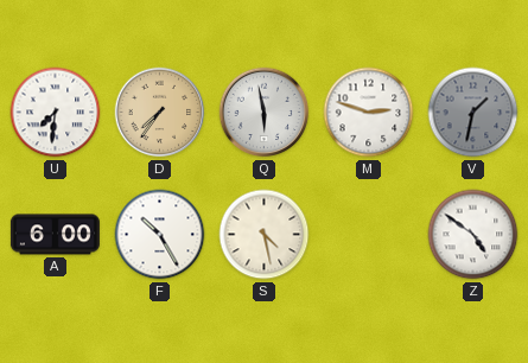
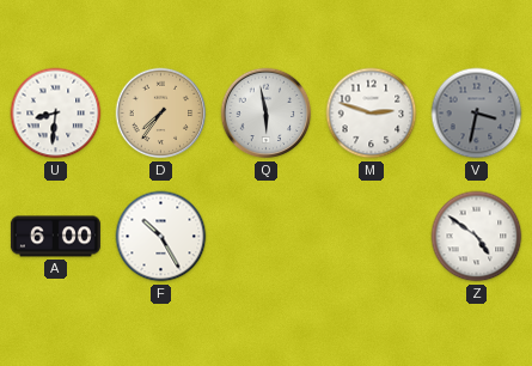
U: 7:31 -> 8:31 (56, 114)
V: 1:32 -> 3:32 (477, 114)
S: 4:28 -> none (265, 235)
